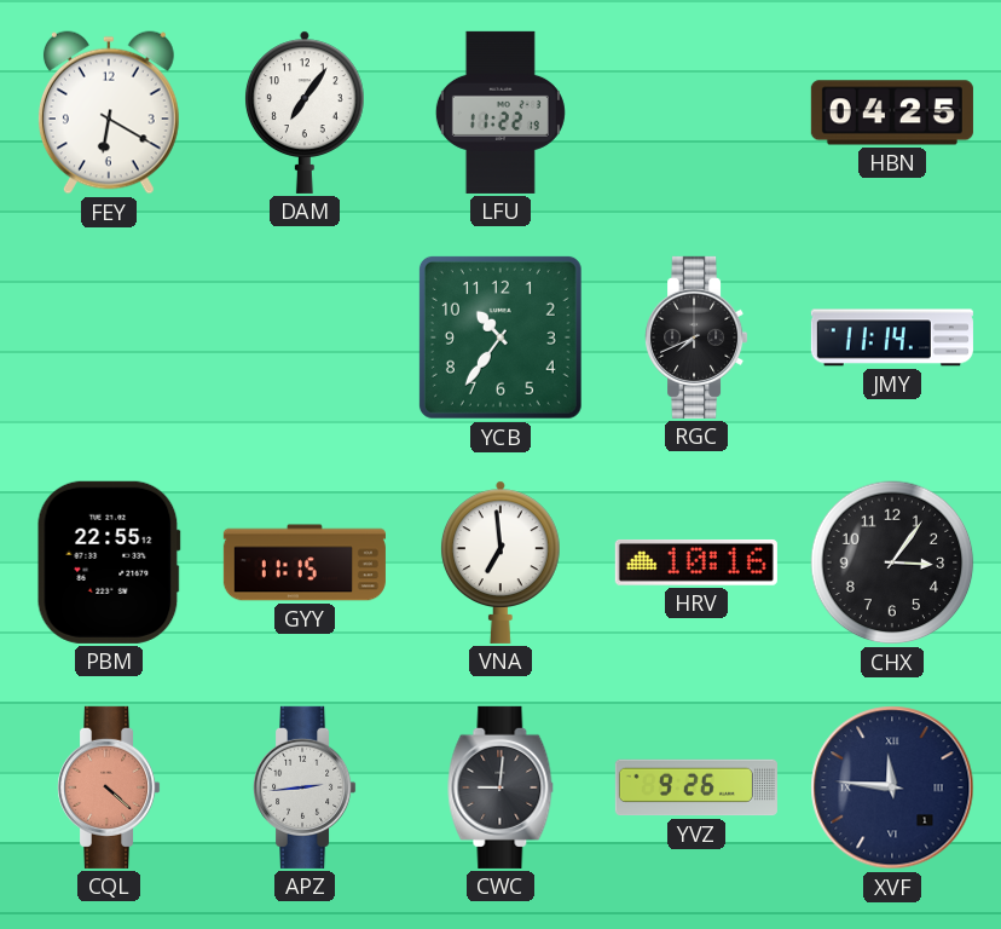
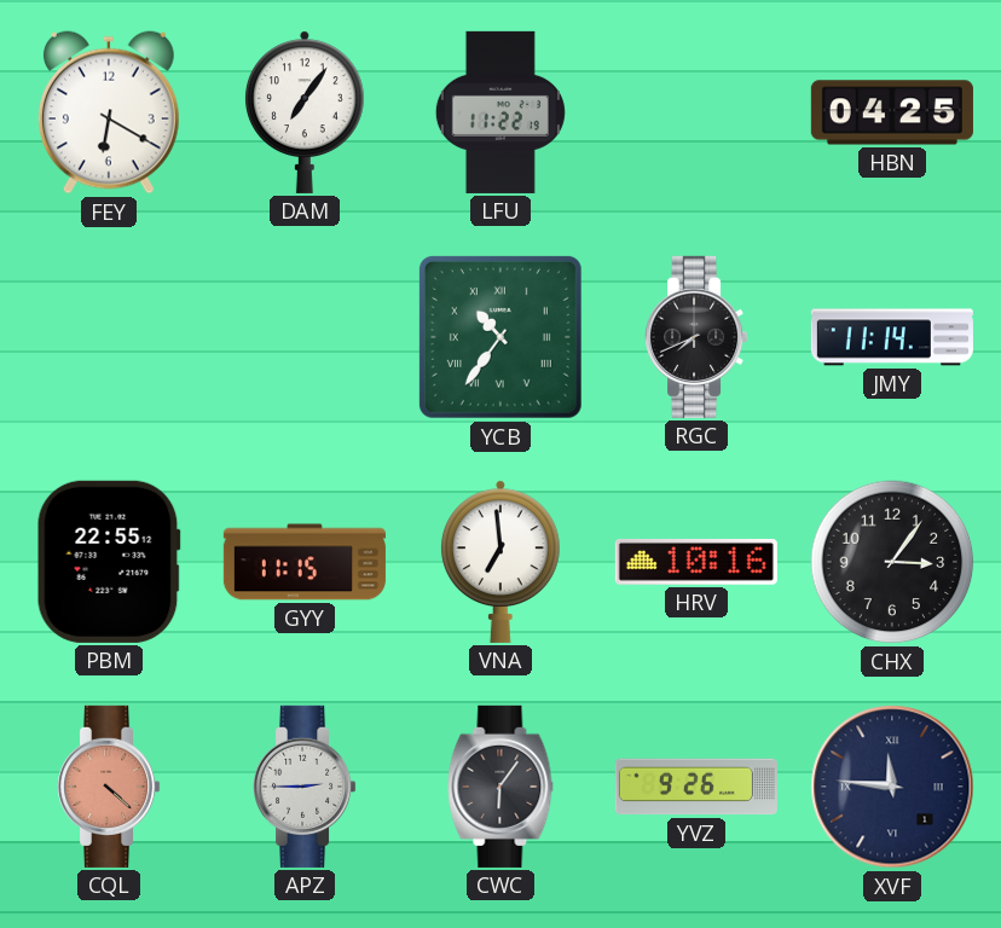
YCB numerals: Arabic -> Roman (500, 337)
APZ: 2:44 -> 2:45 (306, 787)
CWC: 9:01 -> 6:06 (500, 787)
